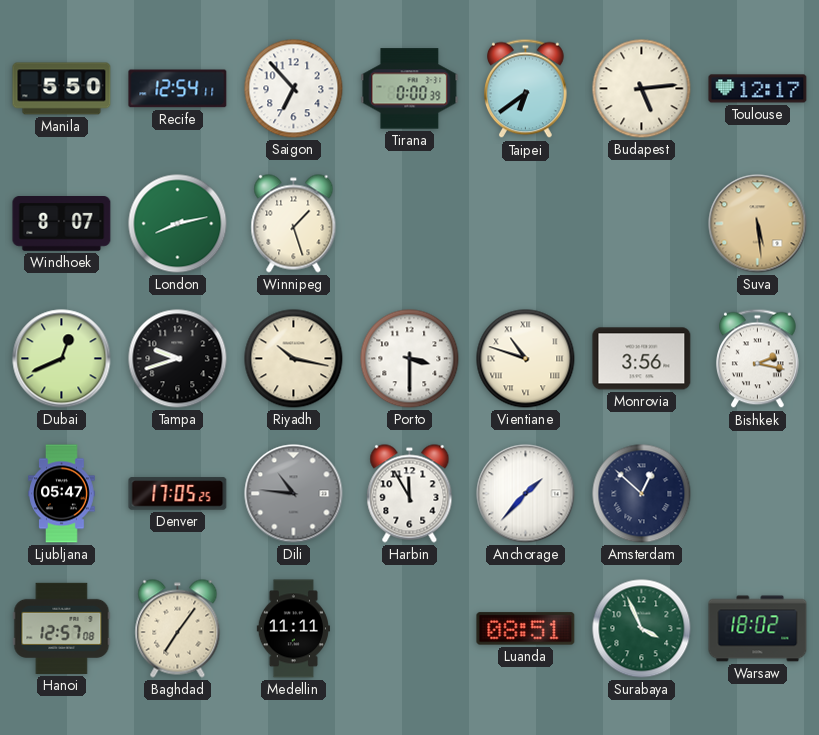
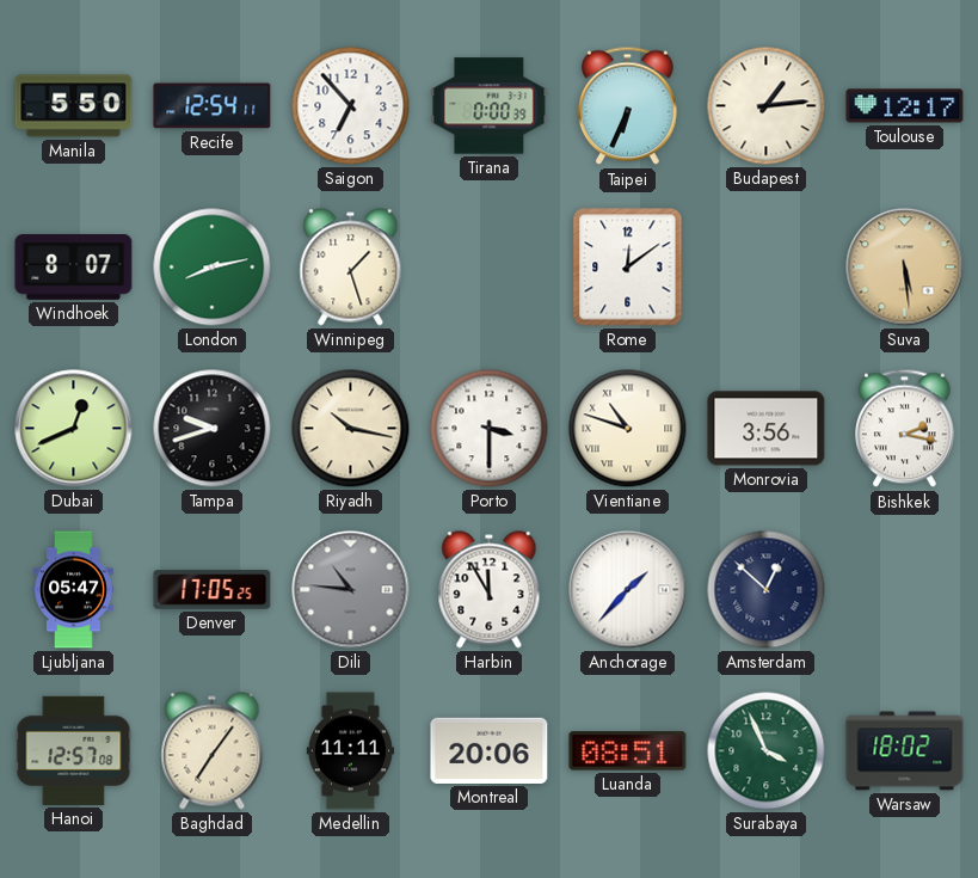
Taipei: 6:39 -> 6:34 (628, 106)
Budapest: 5:14 -> 1:14 (767, 106)
Rome: none -> 12:09 (628, 268)
Montreal: none -> 20:06 (490, 750)
